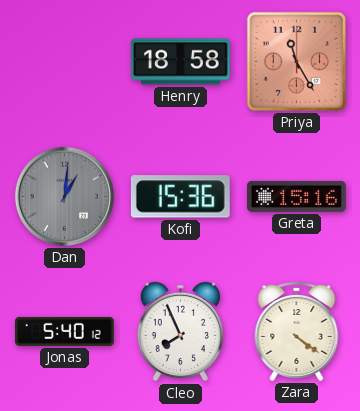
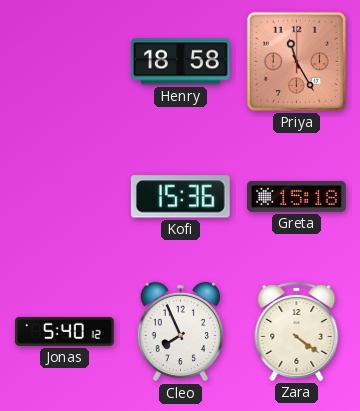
Dan: 1:01 -> none (64, 196)
Greta: 15:16 -> 15:18 (297, 196)
